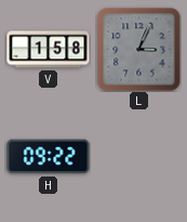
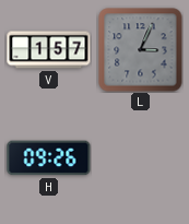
V: 1:58 -> 1:57 (49, 50)
H: 09:22 -> 09:26 (49, 158)
